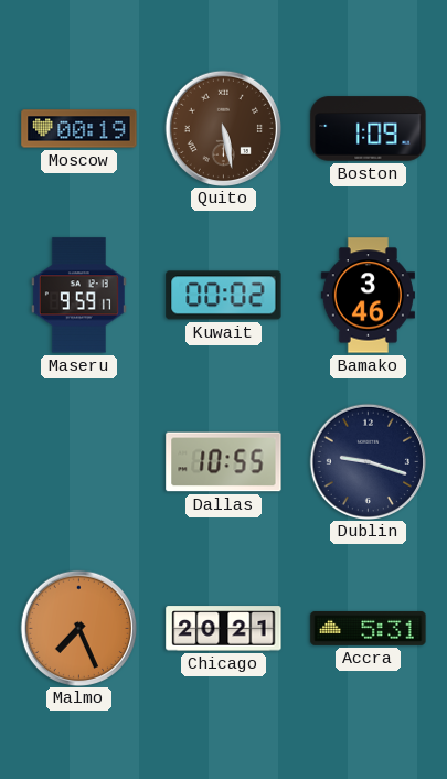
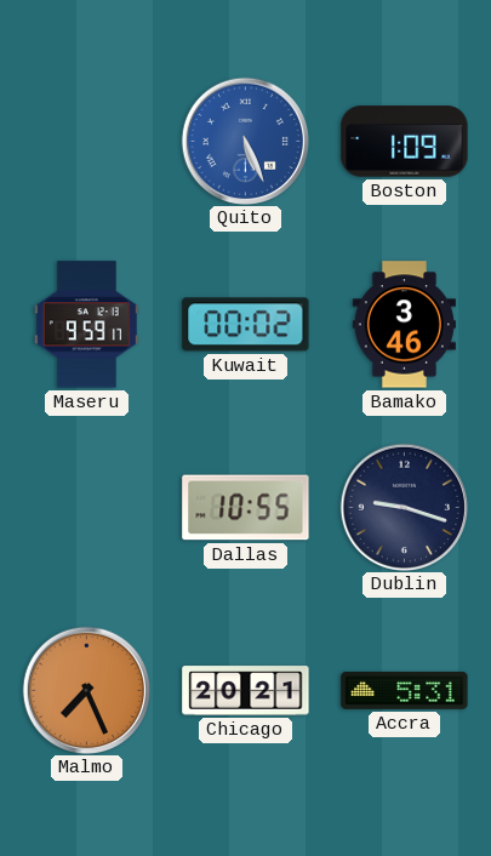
Moscow: 00:19 -> none (79, 129)
Quito: 5:28 -> 5:26 (245, 141)
Quito dial: brown -> blue (245, 141)
